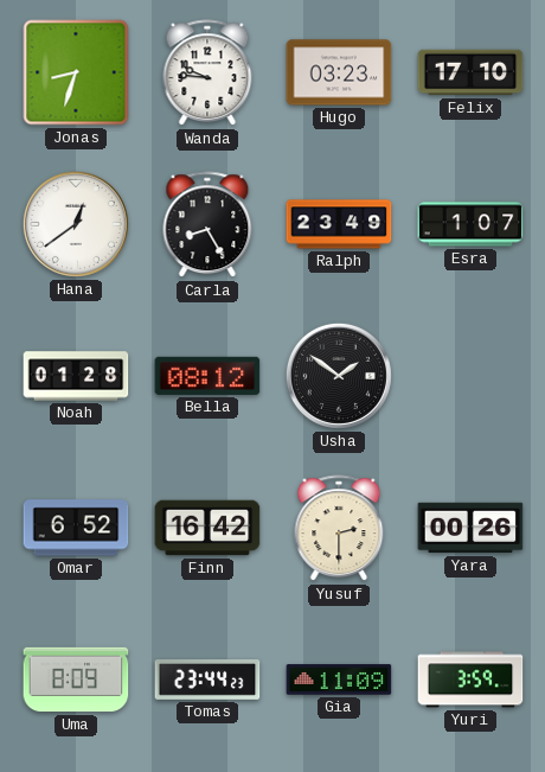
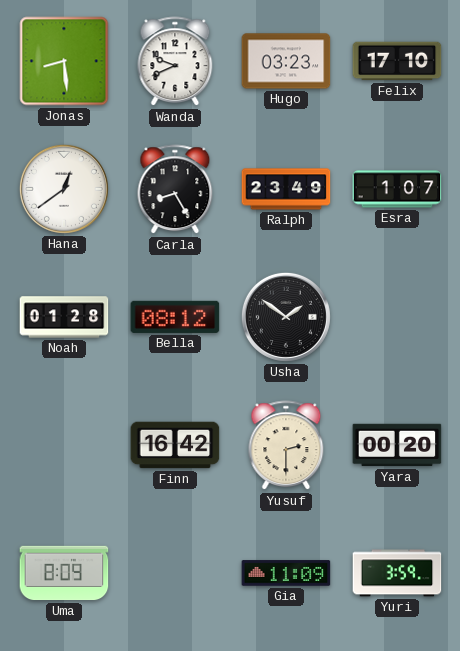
Jonas: 8:33 -> 8:29 (64, 61)
Wanda: 9:46 -> 9:41 (175, 62)
Omar: 6:52 -> none (76, 528)
Yara: 00:26 -> 00:20 (397, 445)
Tomas: 23:44 -> none (207, 681)
